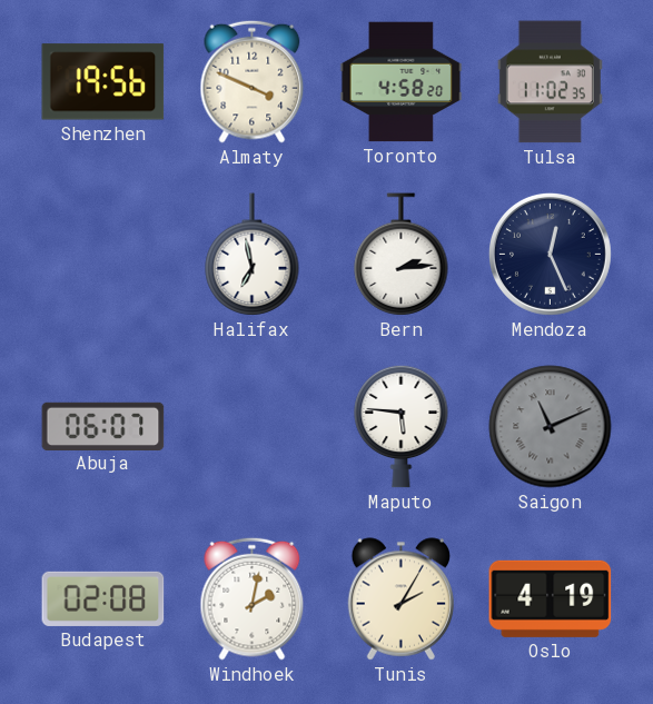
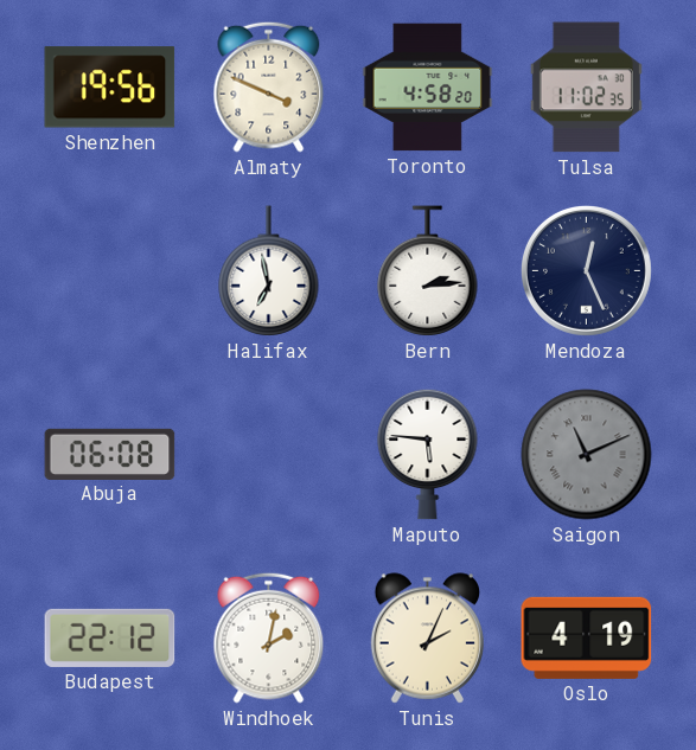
Abuja: 06:07 -> 06:08 (110, 454)
Budapest: 02:08 -> 22:12 (110, 637)
Tunis: 2:05 -> 2:04 (428, 639)
